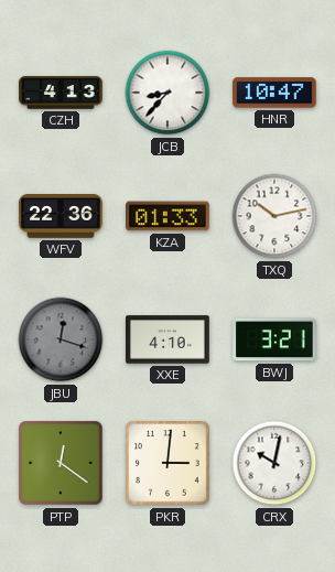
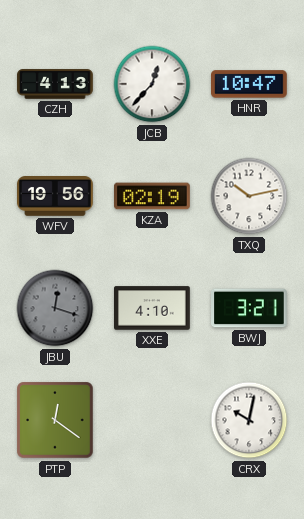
JCB: 8:37 -> 12:37 (152, 84)
WFV: 22:36 -> 19:56 (56, 197)
KZA: 01:33 -> 02:19 (153, 196)
PKR: 3:01 -> none (167, 463)
